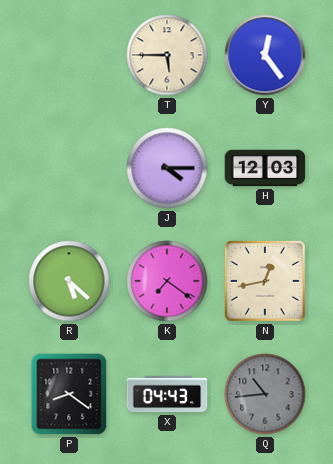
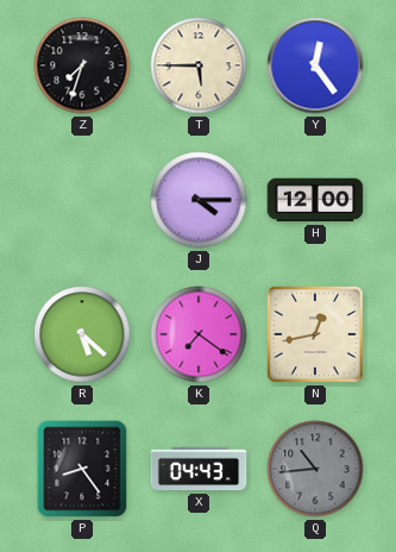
Z: none -> 7:33 (82, 65)
H: 12:03 -> 12:00 (315, 200)
P: 8:21 -> 8:24 (82, 469)
